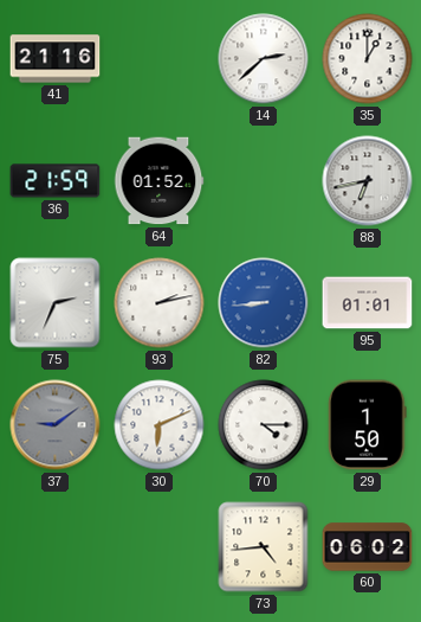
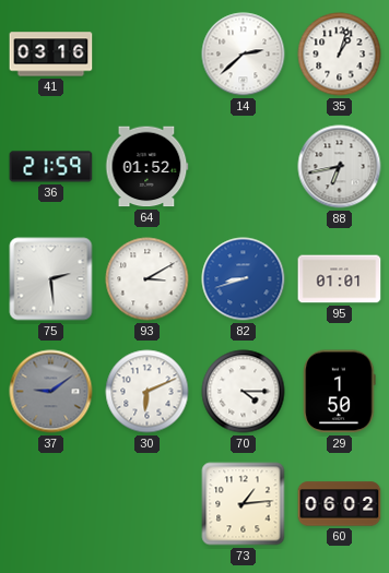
41: 21:16 -> 03:16 (51, 55)
35: 1:00 -> 1:03 (340, 55)
75: 2:34 -> 2:29 (51, 279)
93: 2:13 -> 3:10 (148, 279)
82: 8:44 -> 8:42 (244, 279)
73: 4:44 -> 1:14 (244, 504)
